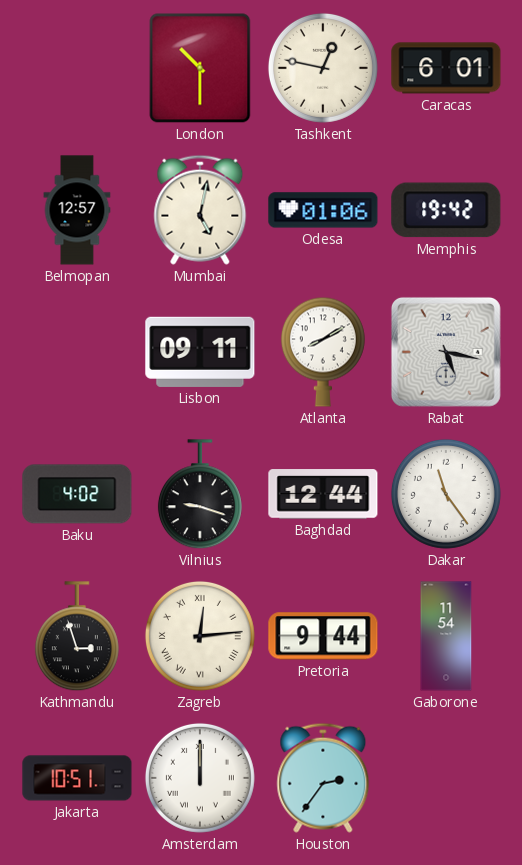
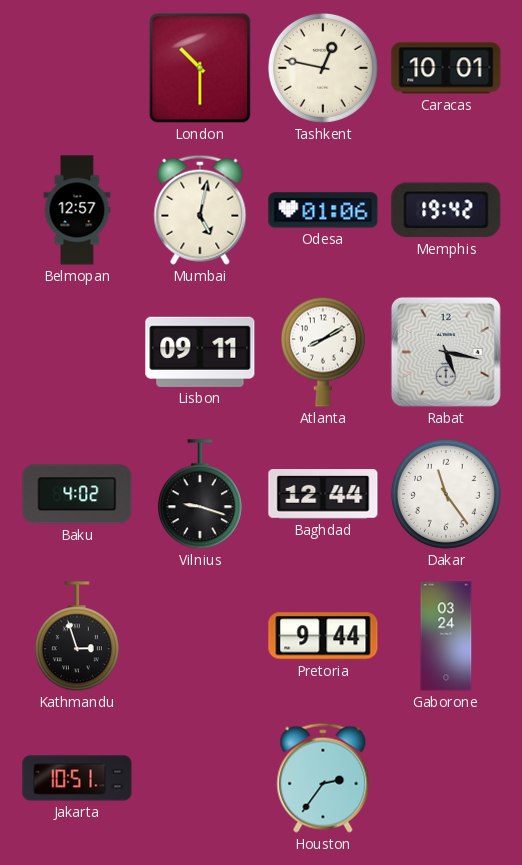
Caracas: 6:01 -> 10:01 (446, 68)
Zagreb: 12:14 -> none (200, 636)
Gaborone: 11:54 -> 03:24 (446, 636)
Amsterdam: 12:00 -> none (200, 778)
